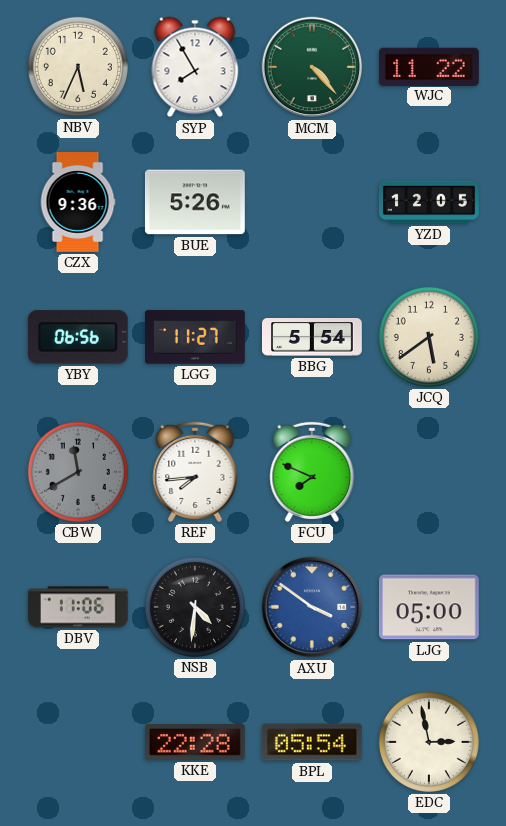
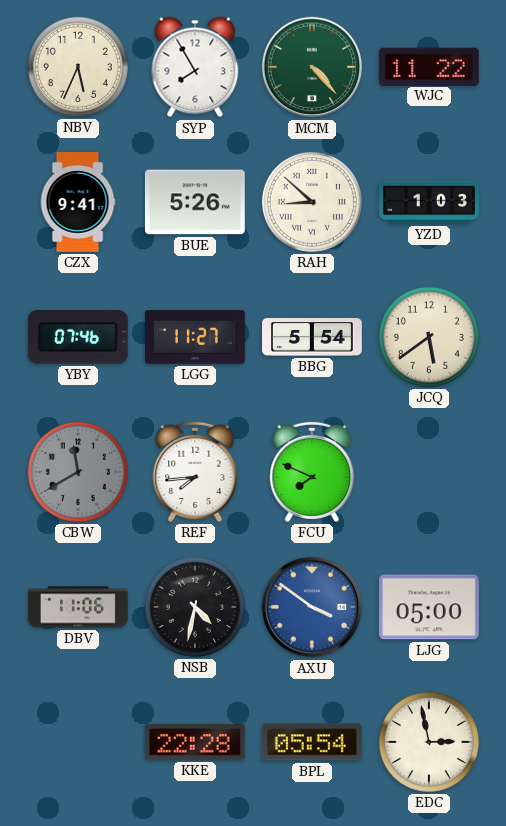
CZX: 9:36 -> 9:41 (78, 203)
RAH: none -> 8:52 (312, 202)
YZD: 12:05 -> 1:03 (430, 202)
YBY: 06:56 -> 07:46 (78, 337)
NSB: 4:31 -> 4:32 (195, 607)
